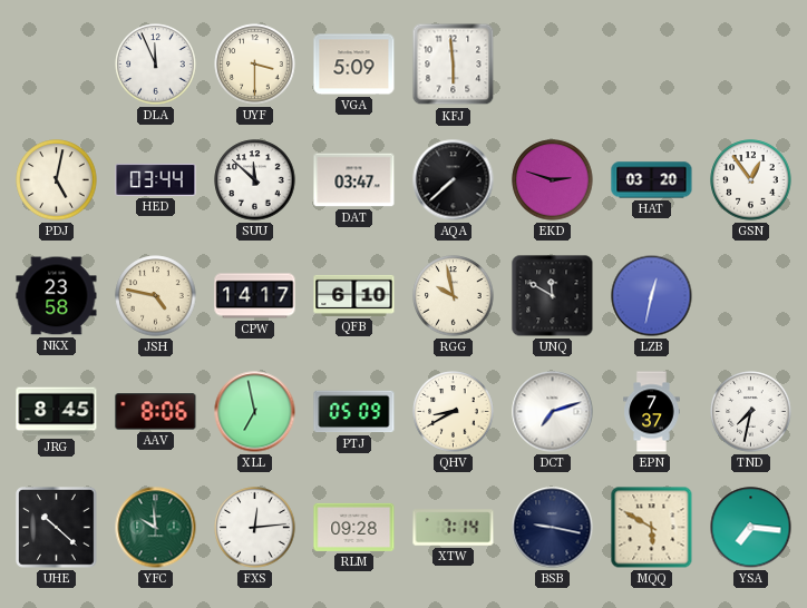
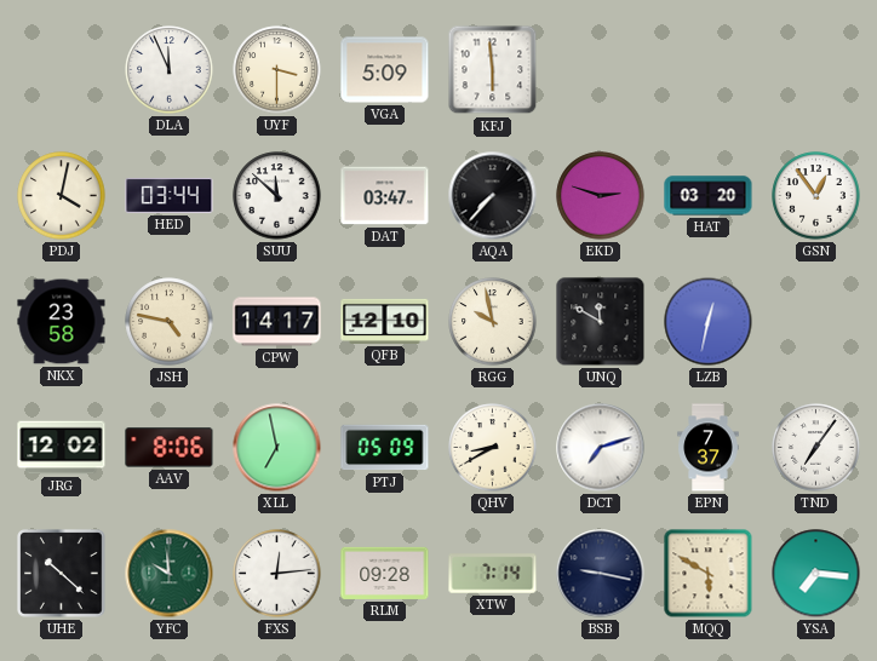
PDJ: 5:02 -> 4:02 (62, 196)
AQA: 7:38 -> 7:37 (493, 196)
QFB: 6:10 -> 12:10 (385, 321)
JRG: 8:45 -> 12:02 (62, 448)
TND: 7:32 -> 7:06 (816, 448)
